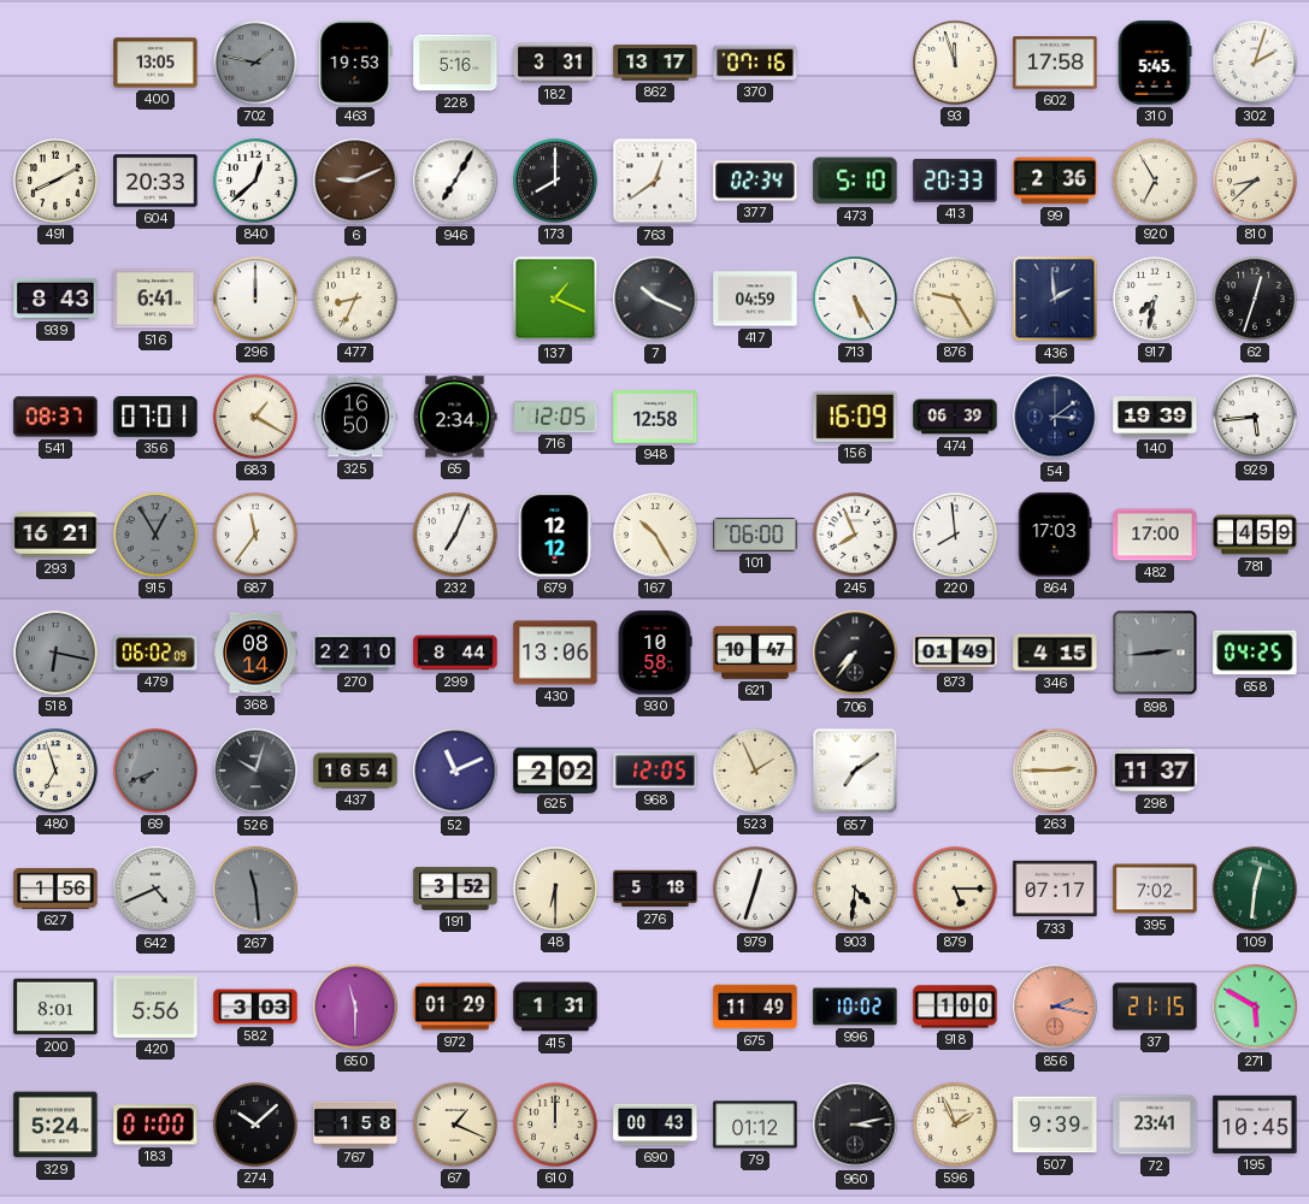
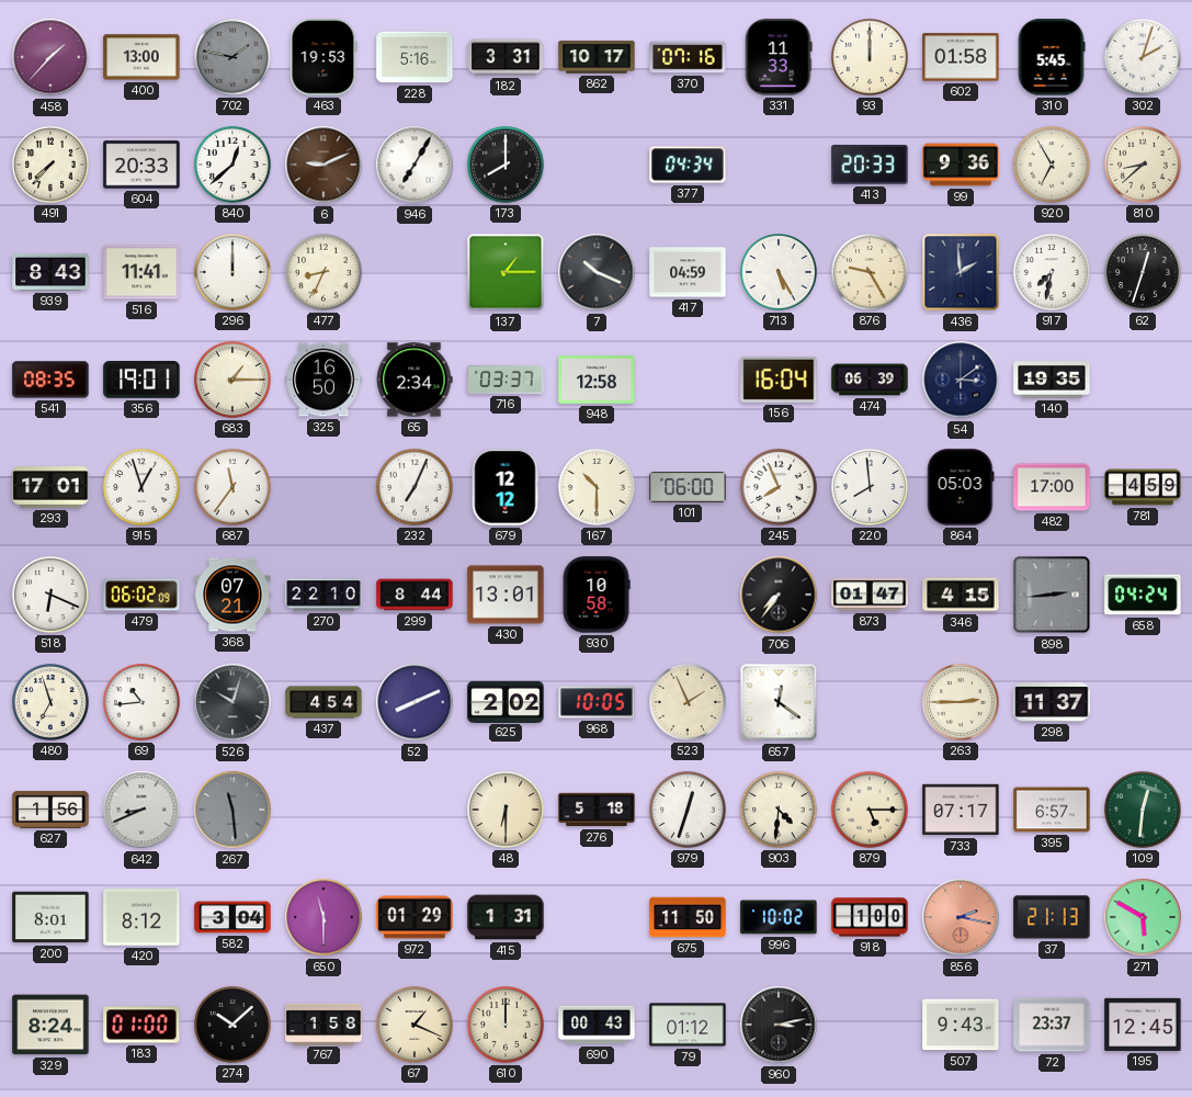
458: none -> 1:37 (50, 57)
400: 13:05 -> 13:00 (141, 57)
862: 13:17 -> 10:17 (597, 57)
331: none -> 11:33 (779, 57)
93: 11:57 -> 12:00 (871, 58)
602: 17:58 -> 01:58 (961, 57)
491: 8:10 -> 7:37 (52, 166)
763: 12:39 -> none (655, 181)
377: 02:34 -> 04:34 (688, 165)
473: 5:10 -> none (855, 181)
99: 2:36 -> 9:36 (961, 165)
516: 6:41 -> 11:41 (141, 272)
137: 1:19 -> 1:15 (506, 272)
541: 08:37 -> 08:35 (50, 380)
356: 07:01 -> 19:01 (141, 381)
683: 1:20 -> 1:15 (234, 381)
716: 12:05 -> 03:37 (506, 380)
156: 16:09 -> 16:04 (779, 380)
140: 19:39 -> 19:35 (1052, 380)
929: 5:44 -> none (1256, 418)
293: 16:21 -> 17:01 (50, 487)
915: 12:55 -> 12:57 (143, 488)
915 dial: grey -> white (143, 488)
167: 10:25 -> 10:30 (598, 488)
864: 17:03 -> 05:03 (961, 487)
518: 6:17 -> 6:19 (52, 596)
518 dial: grey -> white (52, 596)
368: 08:14 -> 07:21 (232, 595)
430: 13:06 -> 13:01 (506, 595)
621: 10:47 -> none (755, 653)
873: 01:49 -> 01:47 (870, 595)
658: 04:25 -> 04:24 (1143, 595)
69: 7:41 -> 10:44 (143, 703)
69 dial: grey -> white (143, 703)
437: 16:54 -> 4:54 (323, 702)
52: 11:11 -> 8:11 (415, 702)
968: 12:05 -> 10:05 (597, 702)
657: 7:09 -> 12:21 (779, 702)
642: 4:41 -> 8:41 (141, 810)
191: 3:52 -> none (455, 889)
395: 7:02 -> 6:57 (1052, 810)
420: 5:56 -> 8:12 (141, 918)
582: 3:03 -> 3:04 (232, 917)
675: 11:49 -> 11:50 (688, 917)
37: 21:15 -> 21:13 (1052, 917)
329: 5:24 -> 8:24 (50, 1025)
596: 1:56 -> none (956, 1126)
507: 9:39 -> 9:43 (961, 1025)
72: 23:41 -> 23:37 (1052, 1025)
195: 10:45 -> 12:45 (1143, 1025)
